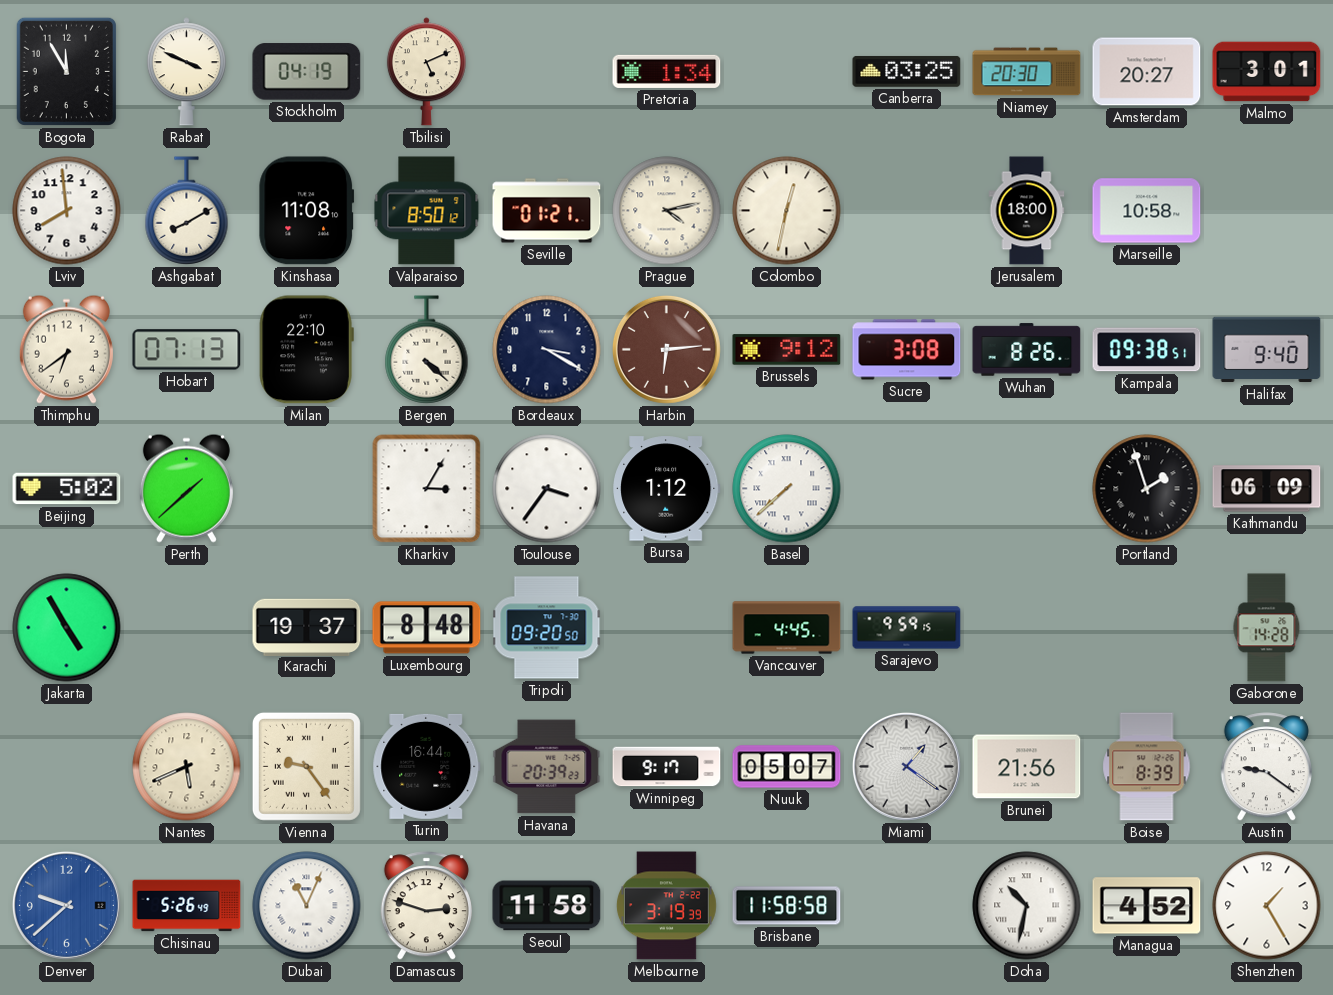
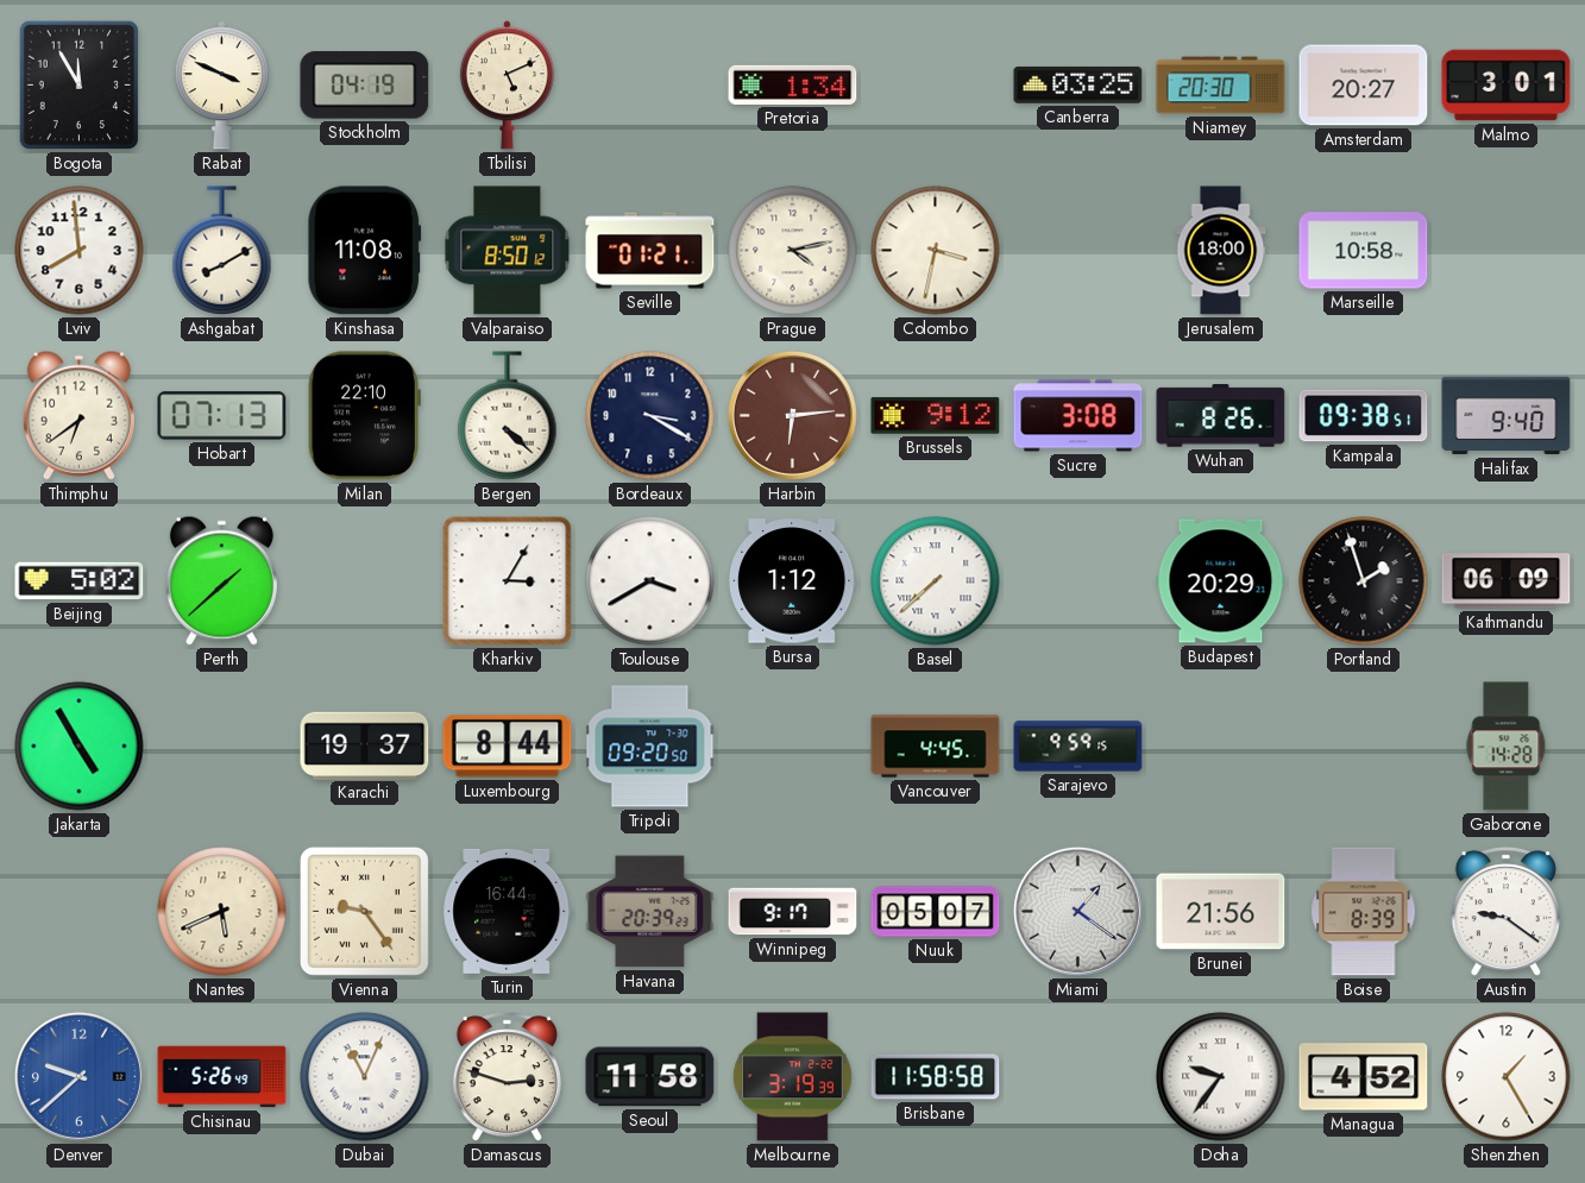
Colombo: 12:32 -> 3:32 (936, 251)
Toulouse: 3:36 -> 3:40 (650, 581)
Budapest: none -> 20:29 (1221, 581)
Luxembourg: 8:48 -> 8:44 (508, 747)
Doha: 10:32 -> 9:36 (1221, 1077)
